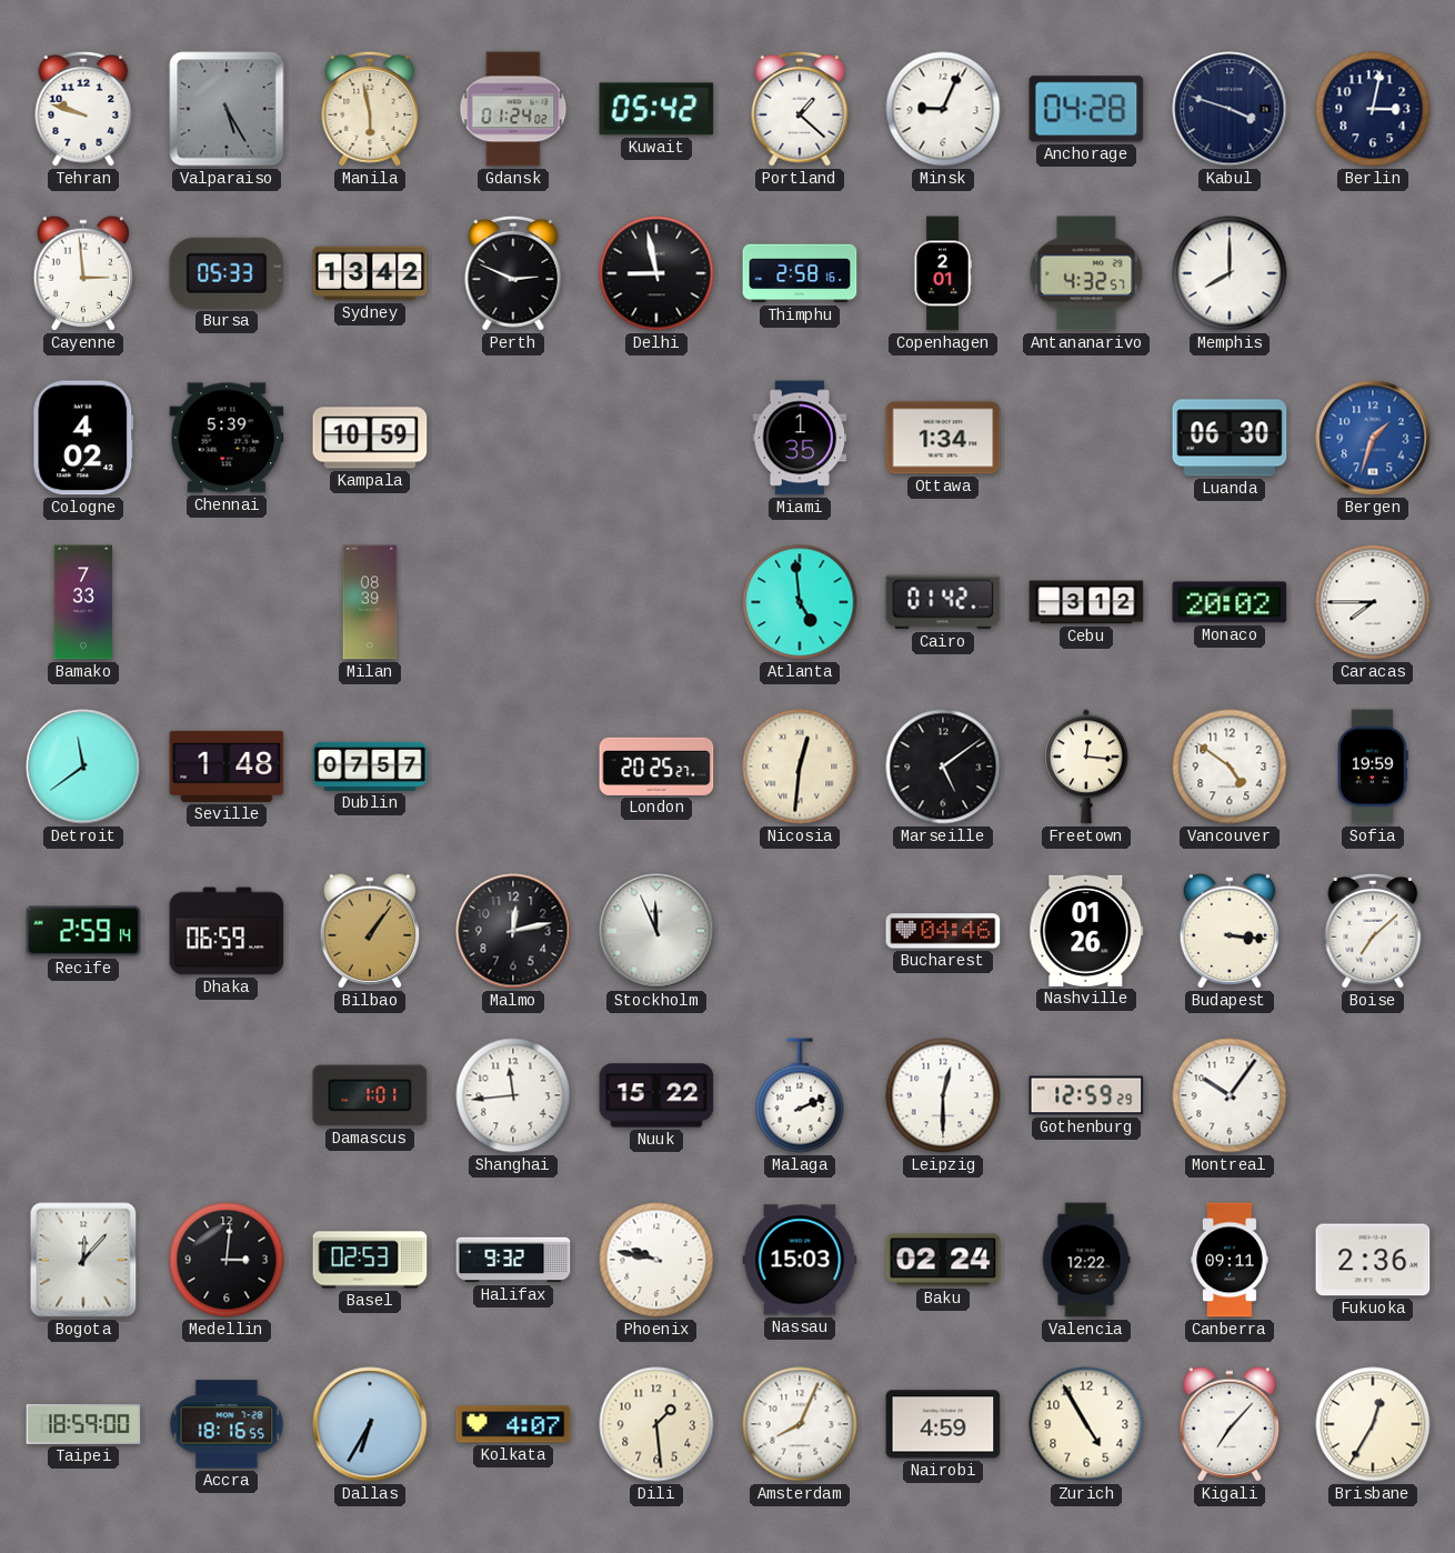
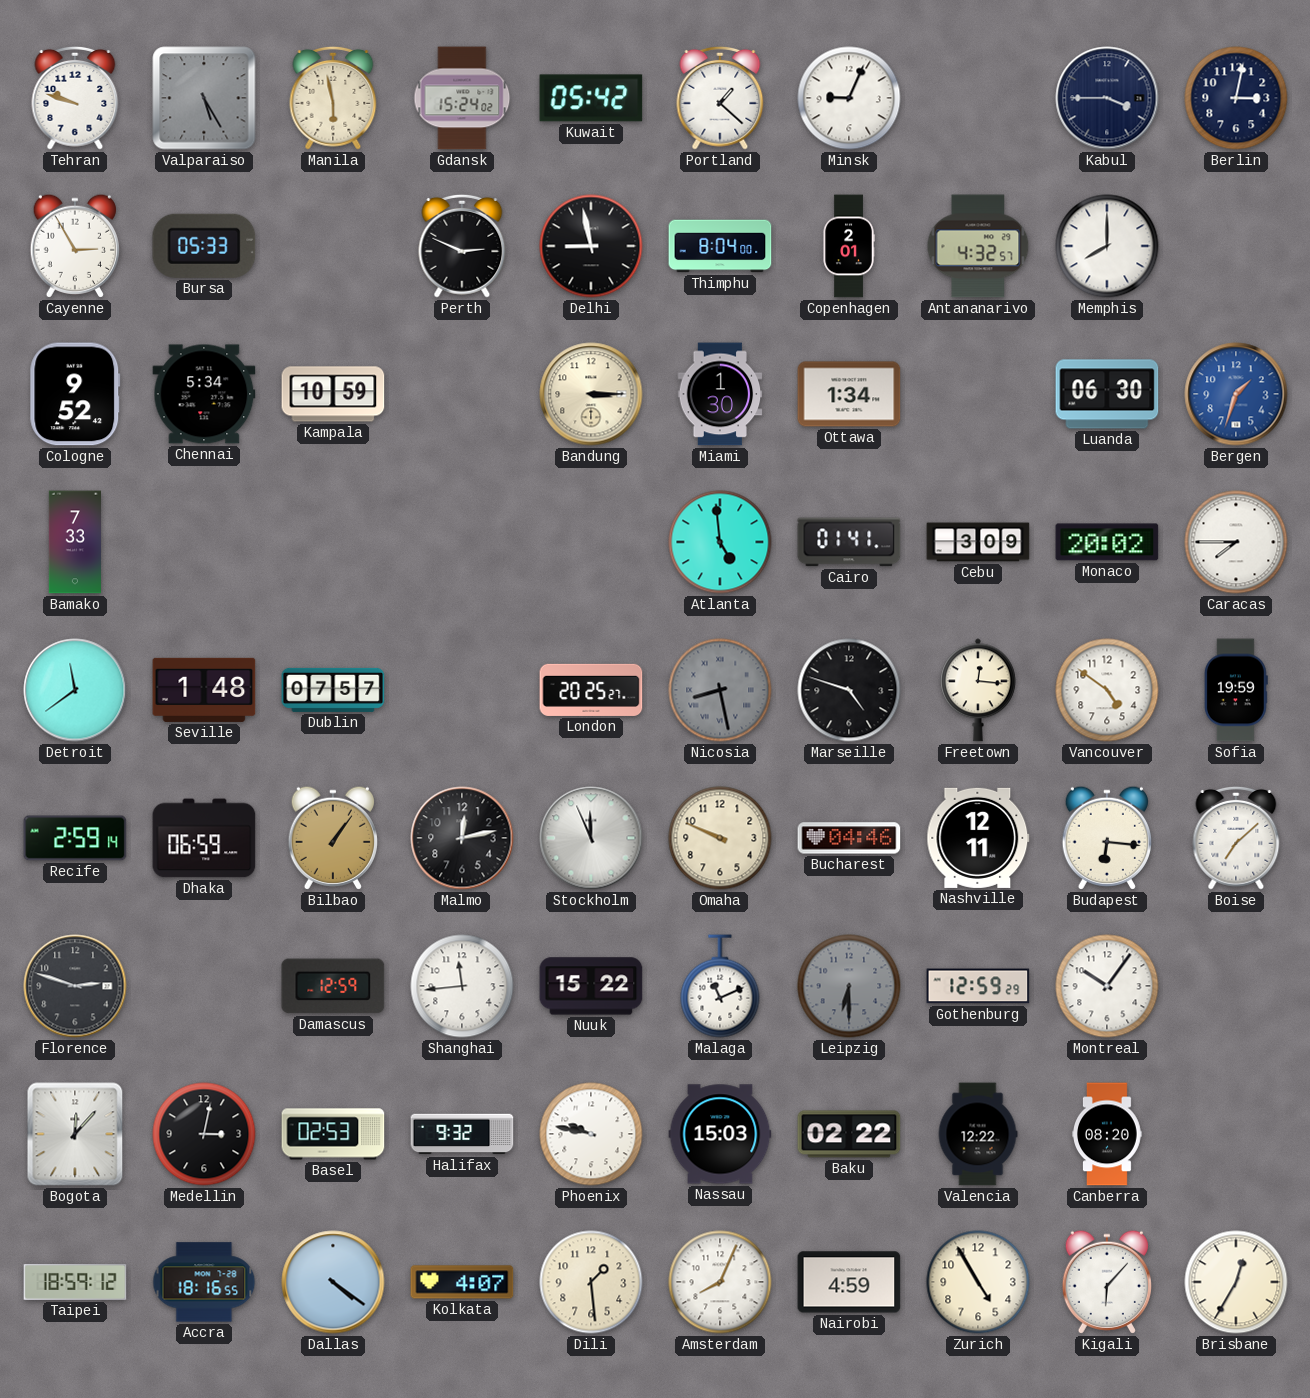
Gdansk: 01:24 -> 15:24 (462, 98)
Anchorage: 04:28 -> none (1086, 109)
Kabul: 3:48 -> 3:45 (1107, 98)
Cayenne: 2:59 -> 2:55 (74, 246)
Sydney: 13:42 -> none (370, 273)
Thimphu: 2:58 -> 8:04 (720, 246)
Cologne: 4:02 -> 9:52 (75, 394)
Chennai: 5:39 -> 5:34 (204, 394)
Bandung: none -> 3:15 (591, 394)
Miami: 1:35 -> 1:30 (720, 394)
Milan: 08:39 -> none (370, 602)
Cairo: 01:42 -> 01:41 (849, 542)
Cebu: 3:12 -> 3:09 (978, 542)
Nicosia: 12:31 -> 8:28 (720, 690)
Nicosia dial: cream -> grey (720, 690)
Marseille: 5:09 -> 4:48 (849, 690)
Omaha: none -> 9:49 (720, 838)
Nashville: 01:26 -> 12:11 (978, 838)
Budapest: 3:16 -> 6:16 (1106, 838)
Florence: none -> 2:48 (75, 986)
Damascus: 1:01 -> 12:59 (333, 986)
Malaga: 2:11 -> 11:11 (720, 986)
Leipzig: 12:30 -> 6:30 (849, 986)
Leipzig dial: white -> grey (849, 986)
Medellin: 3:01 -> 3:02 (204, 1134)
Baku: 02:24 -> 02:22 (849, 1134)
Canberra: 09:11 -> 08:20 (1108, 1134)
Fukuoka: 2:36 -> none (1373, 1260)
Taipei: 18:59:00 -> 18:59:12 (75, 1282)
Dallas: 6:35 -> 4:21 (333, 1282)
Kigali: 7:07 -> 6:07 (1106, 1282)
